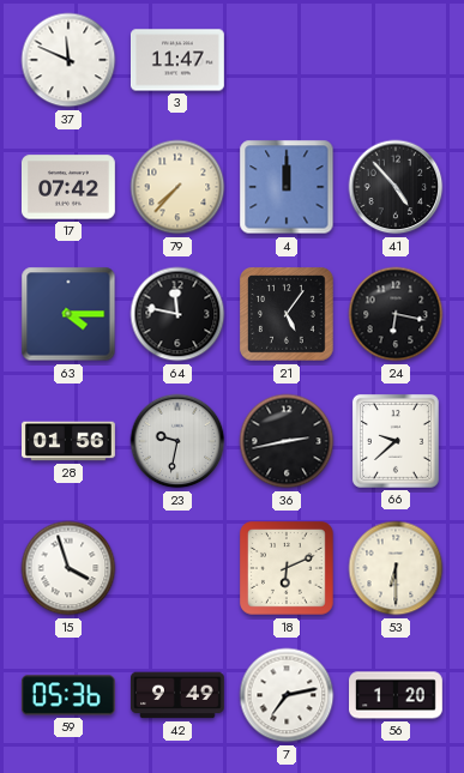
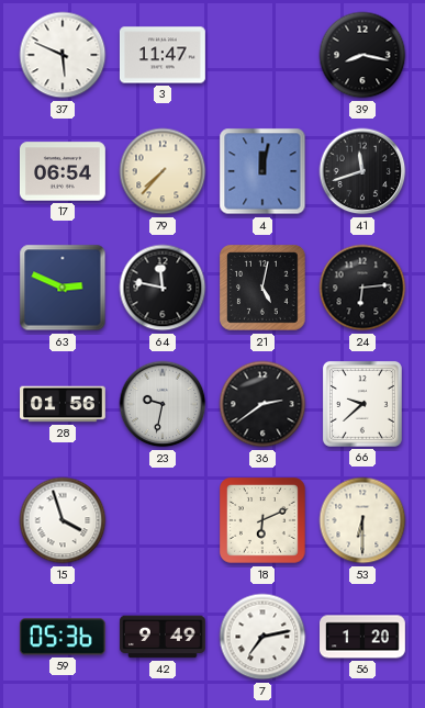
37: 11:49 -> 5:49 (63, 55)
39: none -> 8:17 (362, 55)
17: 07:42 -> 06:54 (63, 171)
4: 12:00 -> 12:02 (262, 171)
41: 4:53 -> 11:42 (362, 171)
63: 4:15 -> 2:49 (63, 288)
21: 5:06 -> 5:02 (262, 288)
24: 6:17 -> 6:14 (362, 288)
36: 2:43 -> 2:39 (262, 404)
